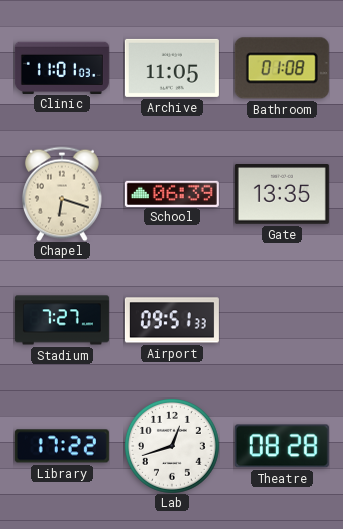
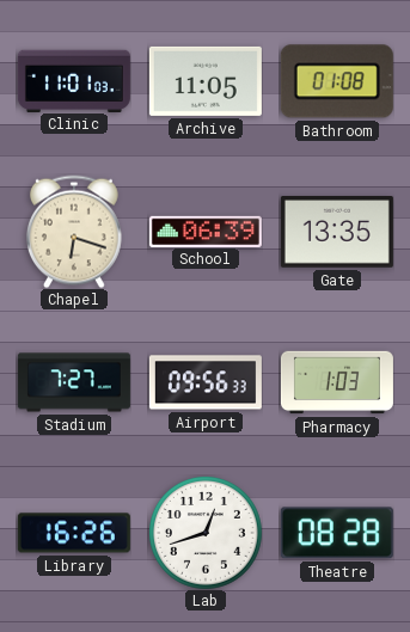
Airport: 09:51 -> 09:56 (206, 382)
Pharmacy: none -> 1:03 (337, 382)
Library: 17:22 -> 16:26 (74, 533)
